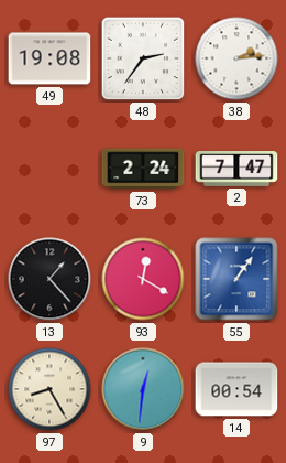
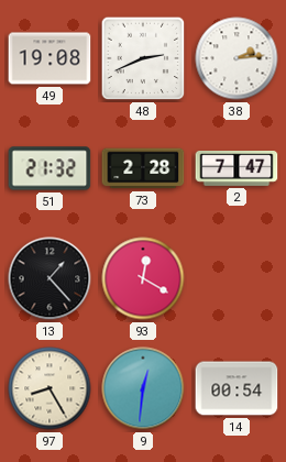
48: 2:36 -> 2:41 (143, 58)
51: none -> 21:32 (50, 168)
73: 2:24 -> 2:28 (143, 168)
55: 1:06 -> none (237, 279)
